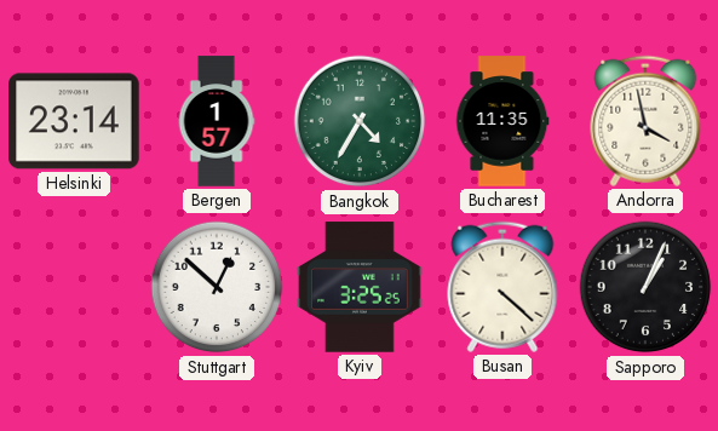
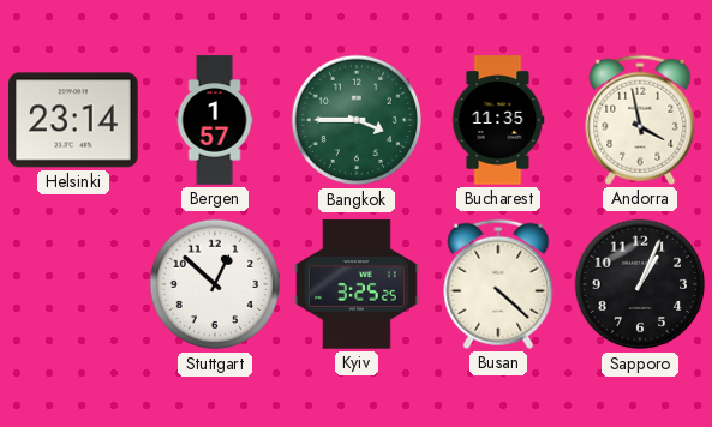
Bangkok: 4:35 -> 3:45 (357, 120)
